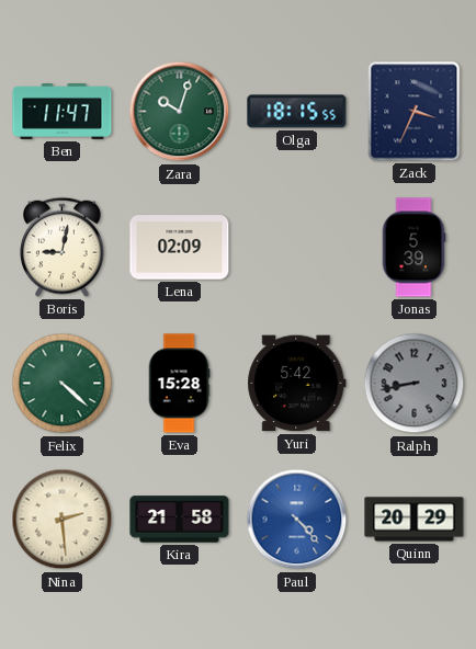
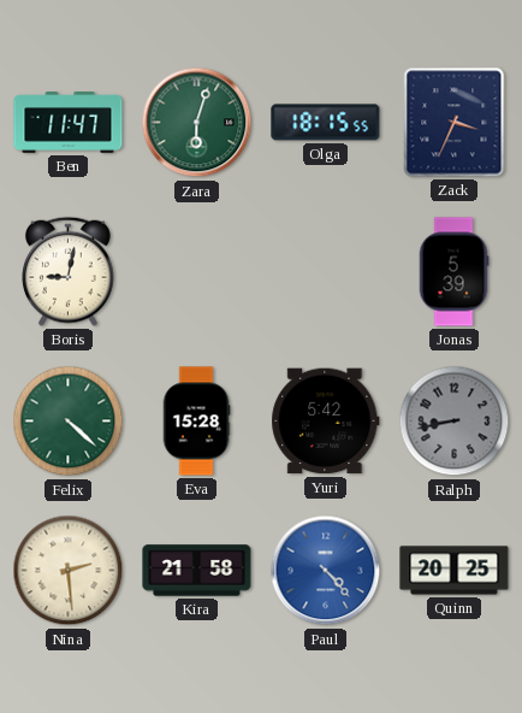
Zara: 10:03 -> 6:03 (197, 123)
Lena: 02:09 -> none (180, 248)
Quinn: 20:29 -> 20:25 (455, 571)
